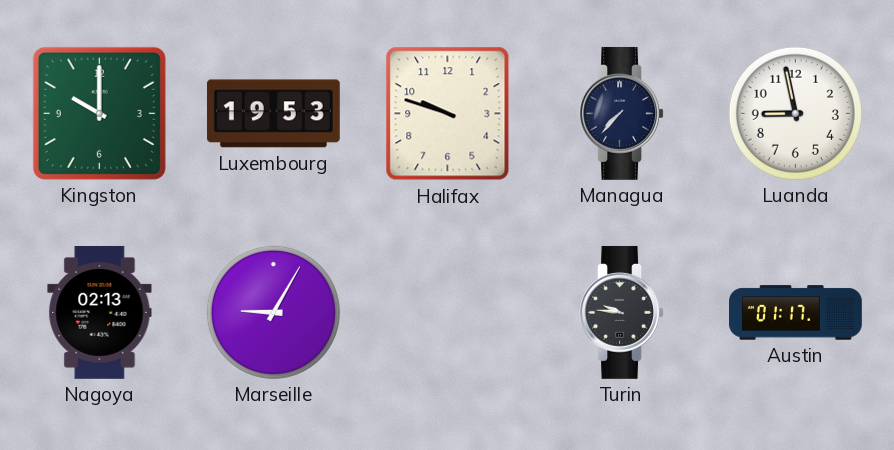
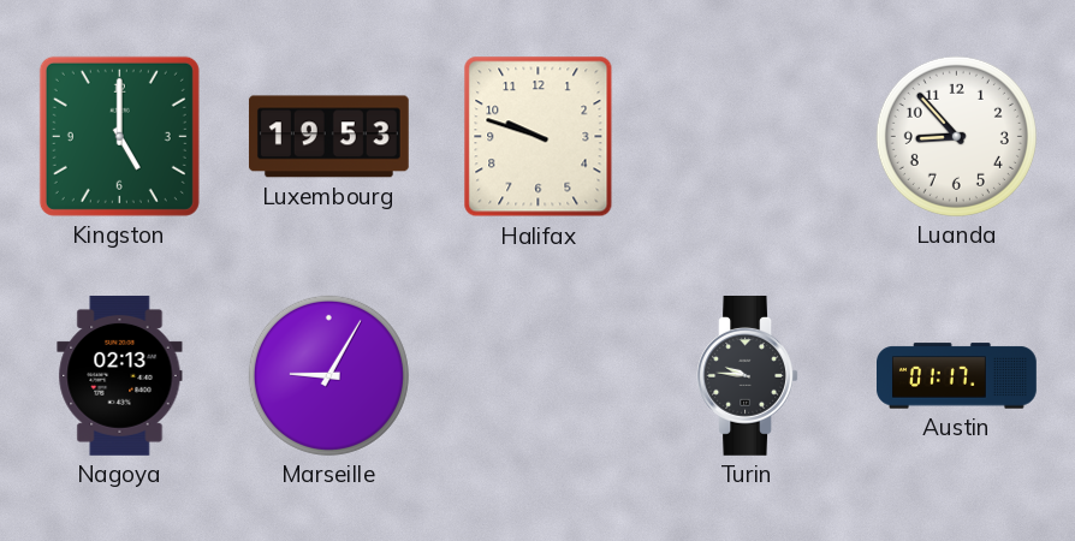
Kingston: 10:00 -> 5:00 (119, 136)
Managua: 7:37 -> none (621, 113)
Luanda: 8:58 -> 8:53 (956, 136)
